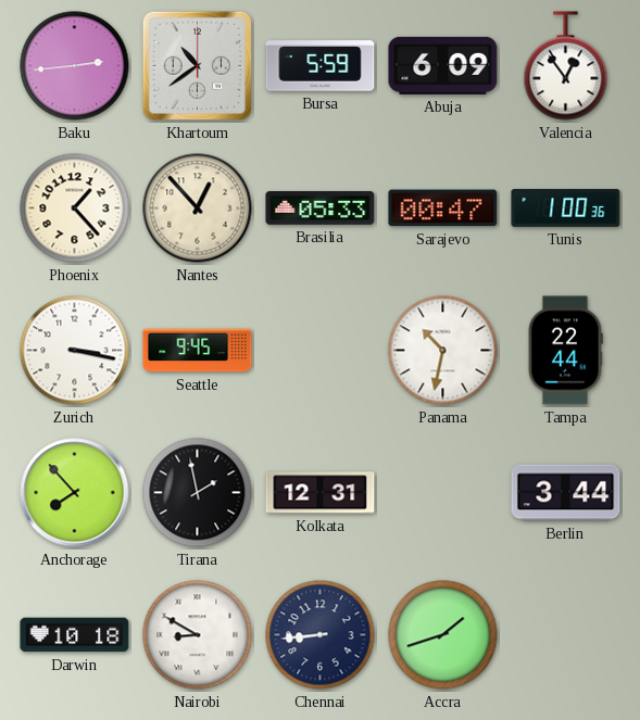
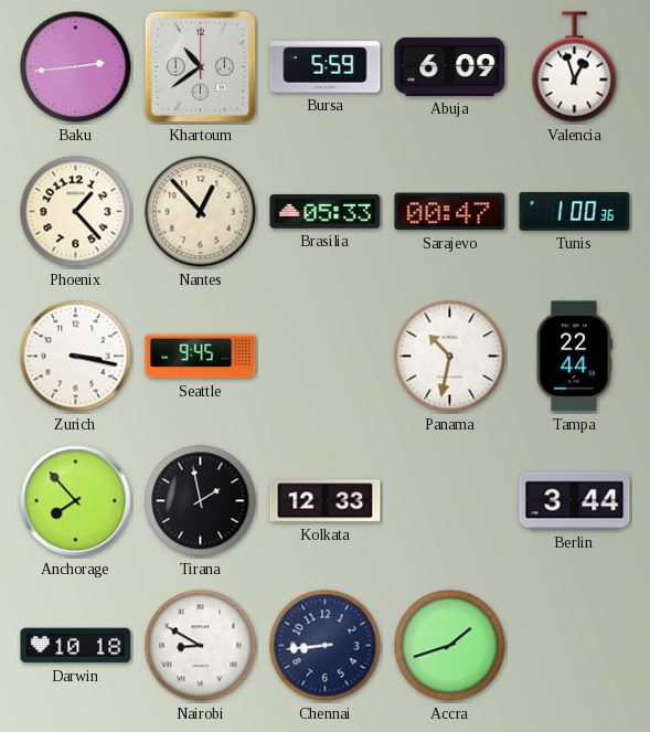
Valencia: 12:54 -> 12:57 (575, 67)
Kolkata: 12:31 -> 12:33 (326, 501)
